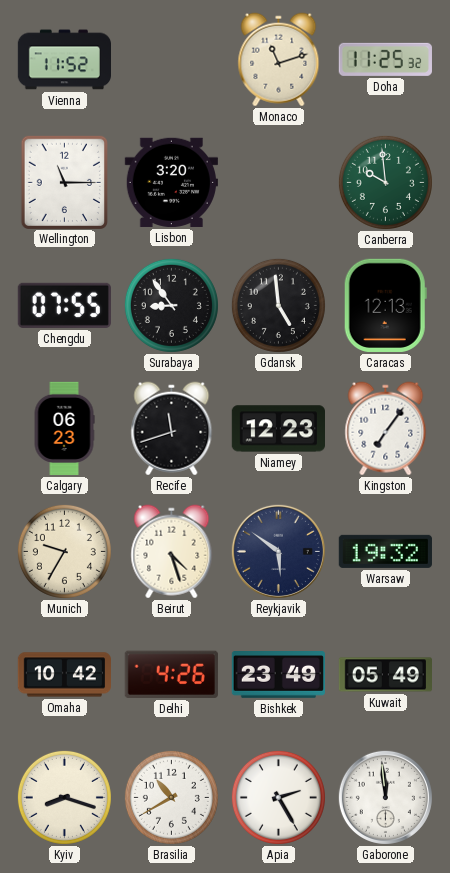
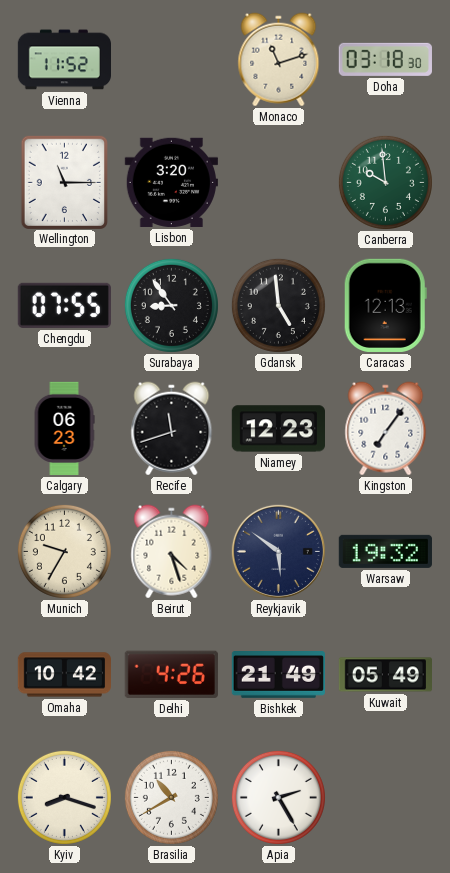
Doha: 11:25 -> 03:18 (385, 59)
Bishkek: 23:49 -> 21:49 (278, 675)
Gaborone: 11:59 -> none (385, 797)
